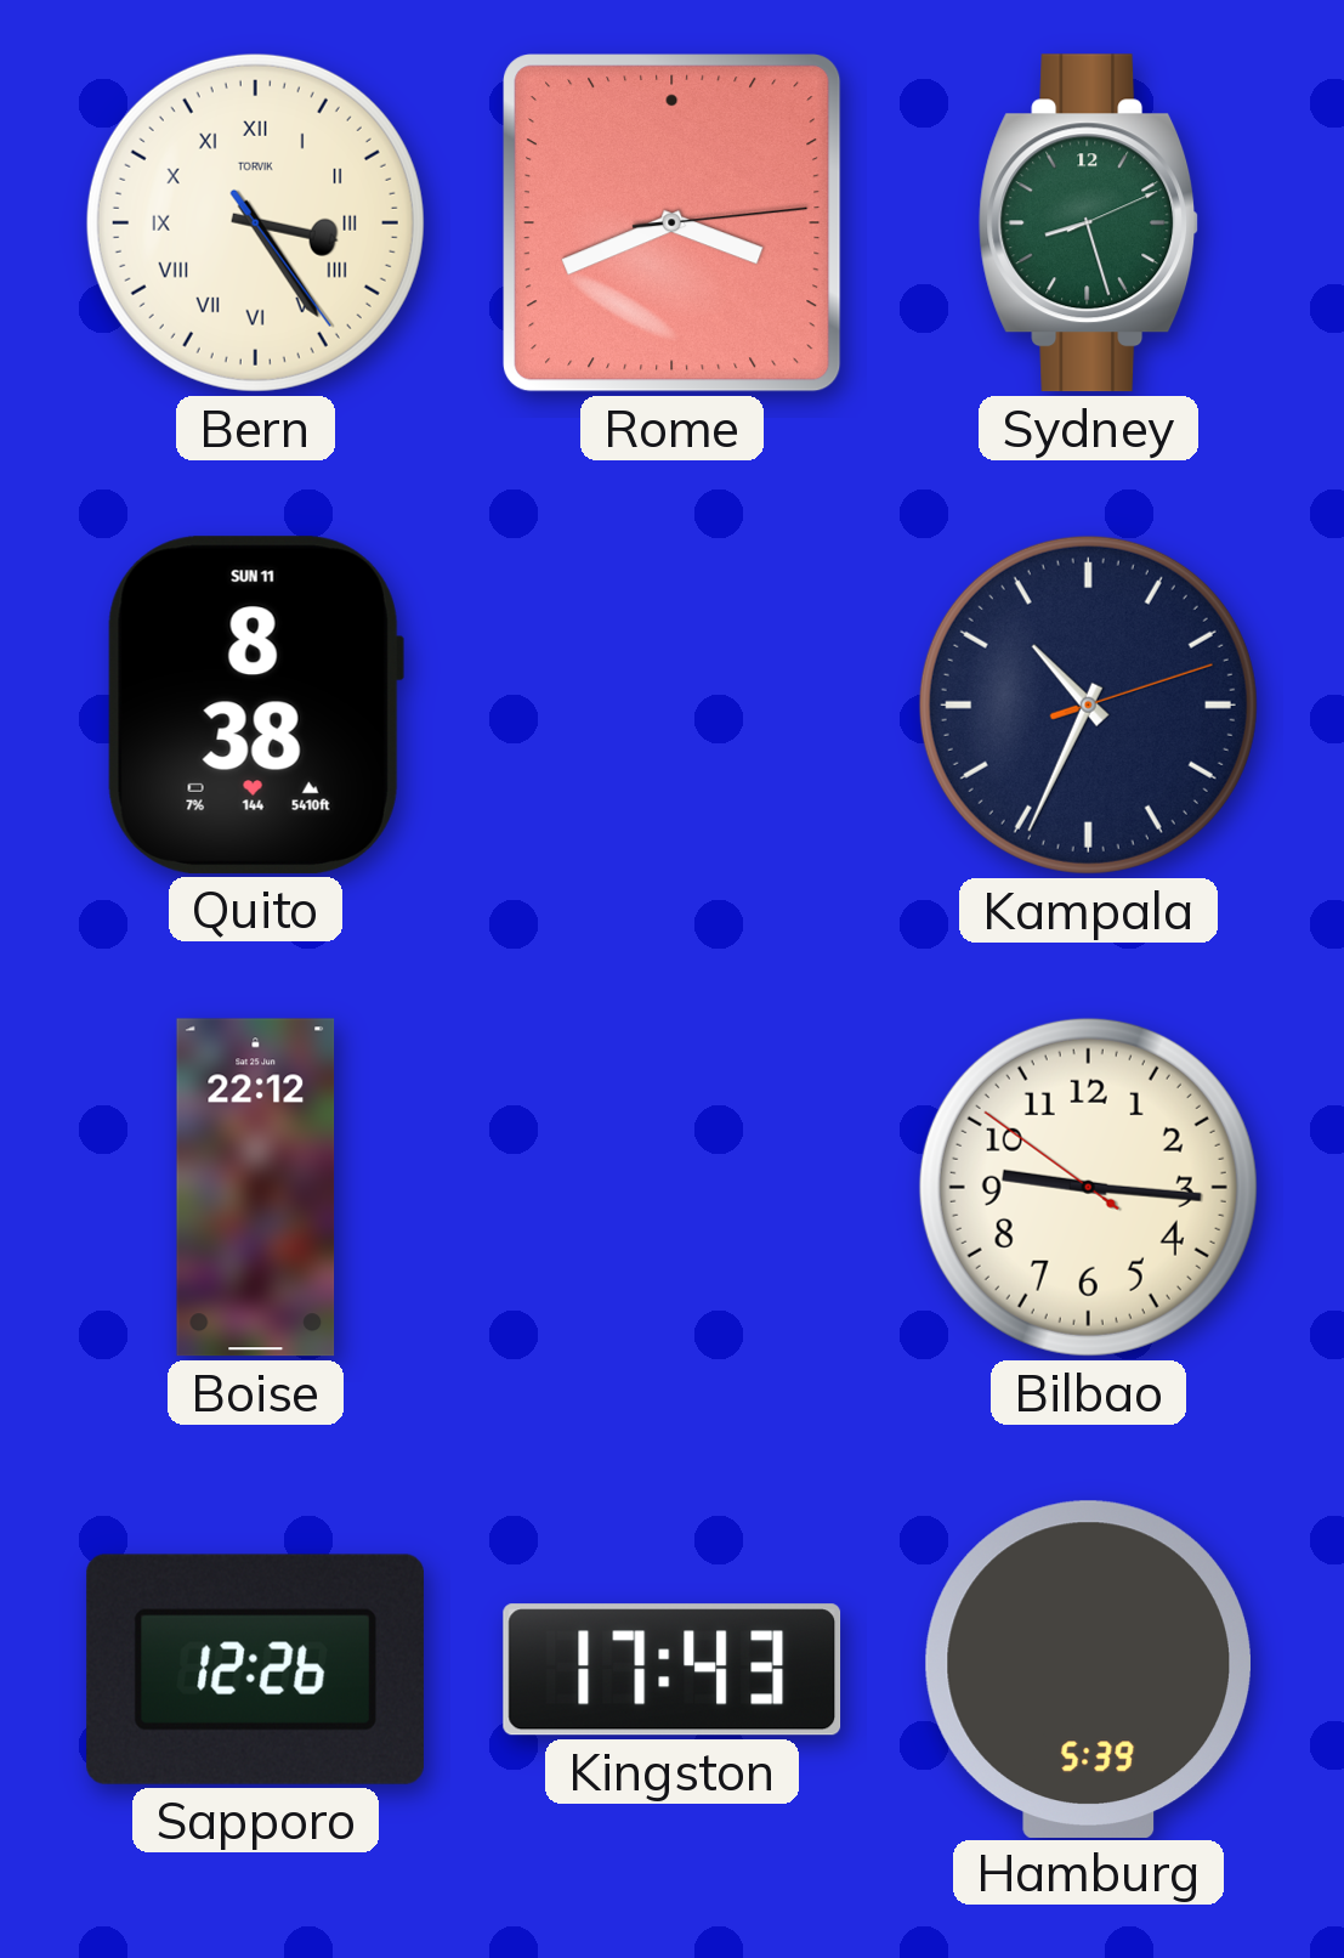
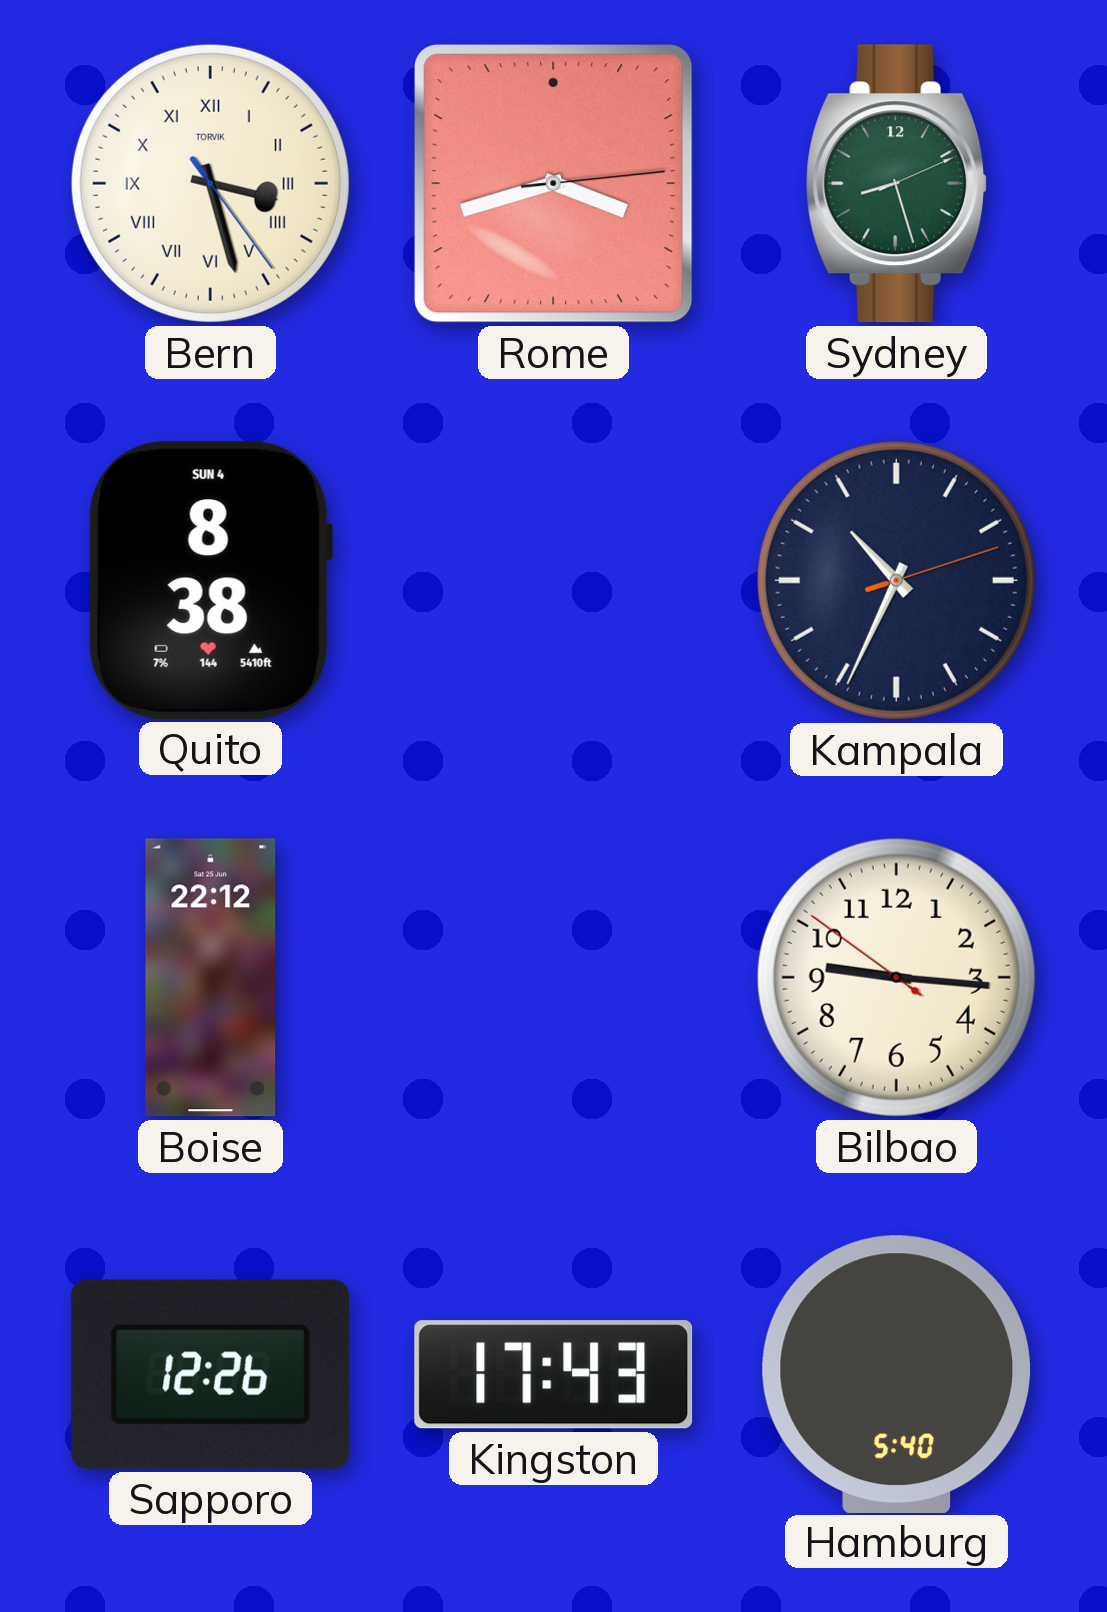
Bern: 3:24 -> 3:27 (210, 183)
Rome: 3:41 -> 3:42 (554, 184)
Quito date: SUN 11 -> SUN 4 (210, 580)
Hamburg: 5:39 -> 5:40 (896, 1374)
